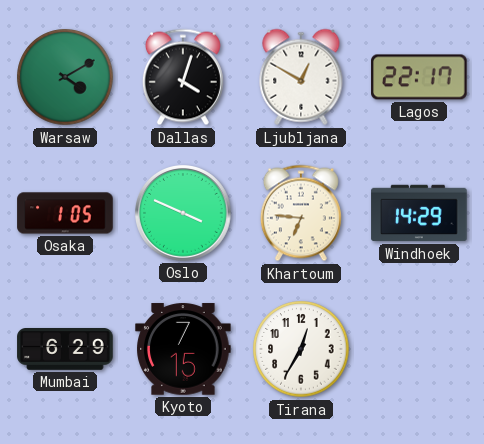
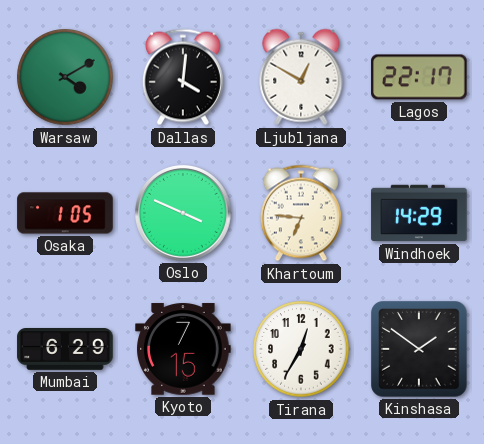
Dallas: 4:03 -> 4:01 (183, 77)
Kinshasa: none -> 1:51 (419, 349)
